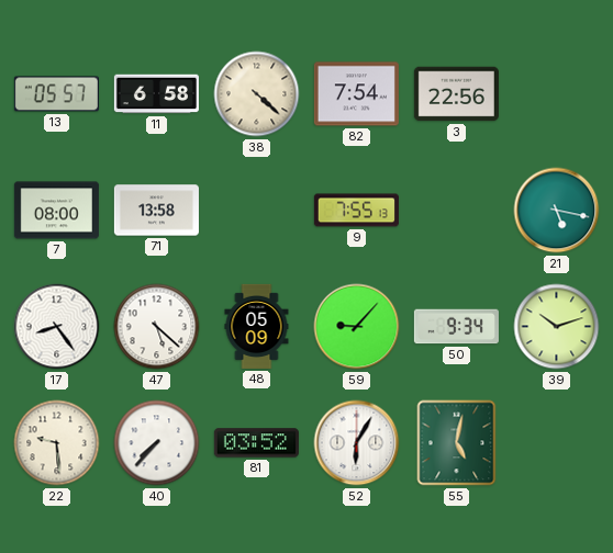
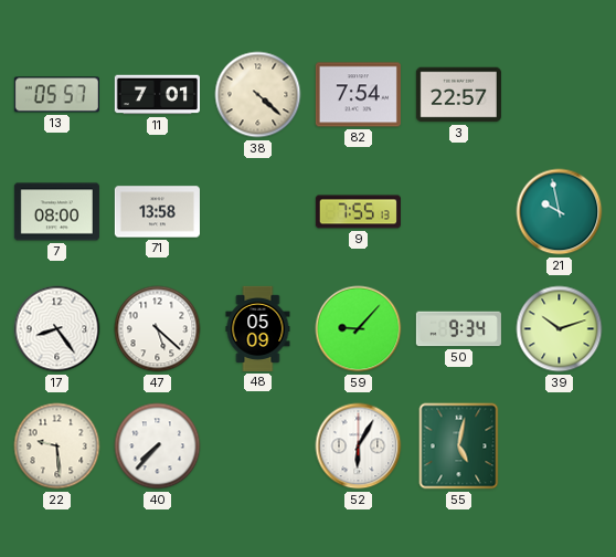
11: 6:58 -> 7:01 (157, 95)
3: 22:56 -> 22:57 (458, 95)
21: 5:17 -> 9:58 (560, 212)
81: 03:52 -> none (256, 443)
